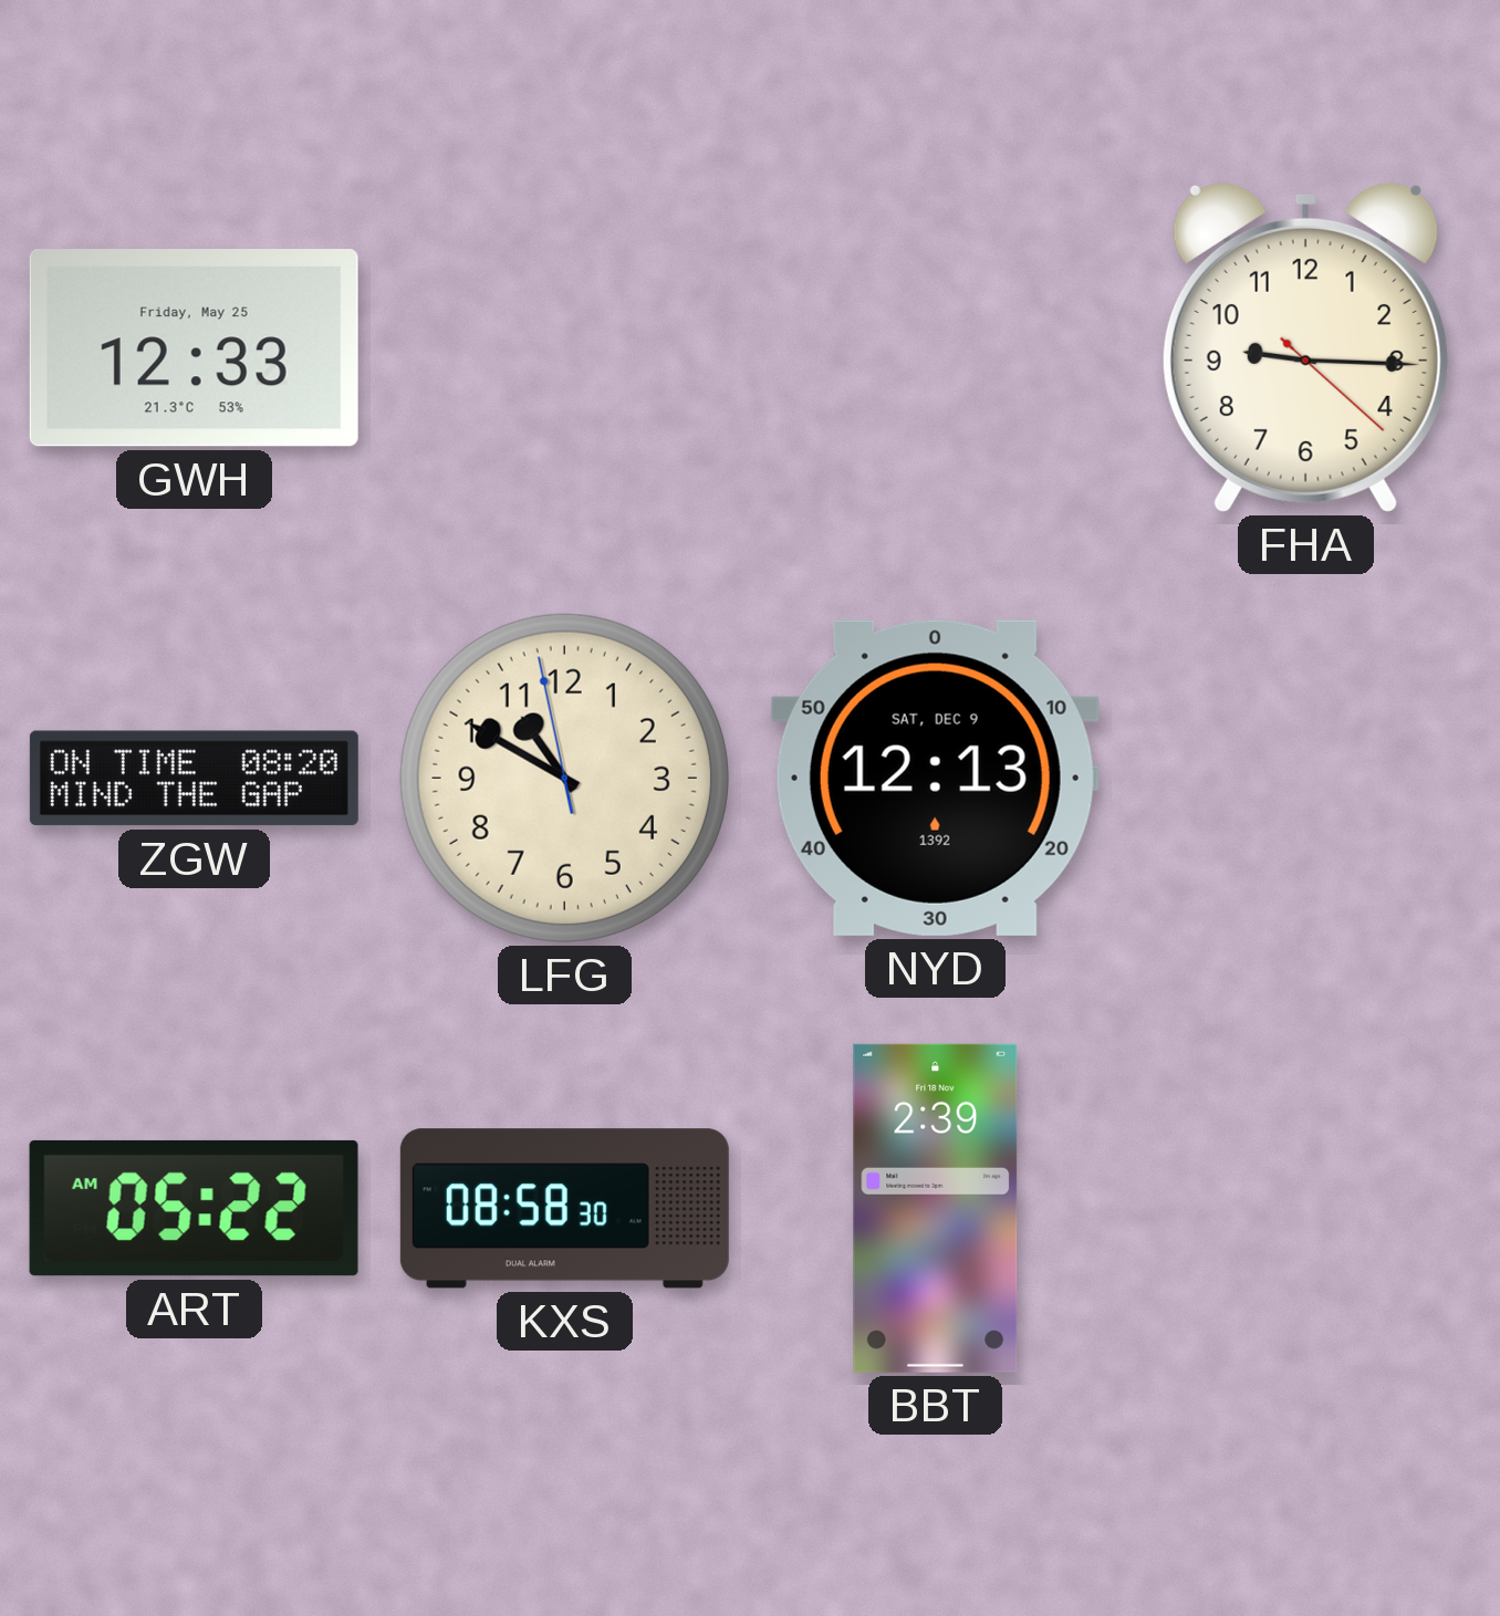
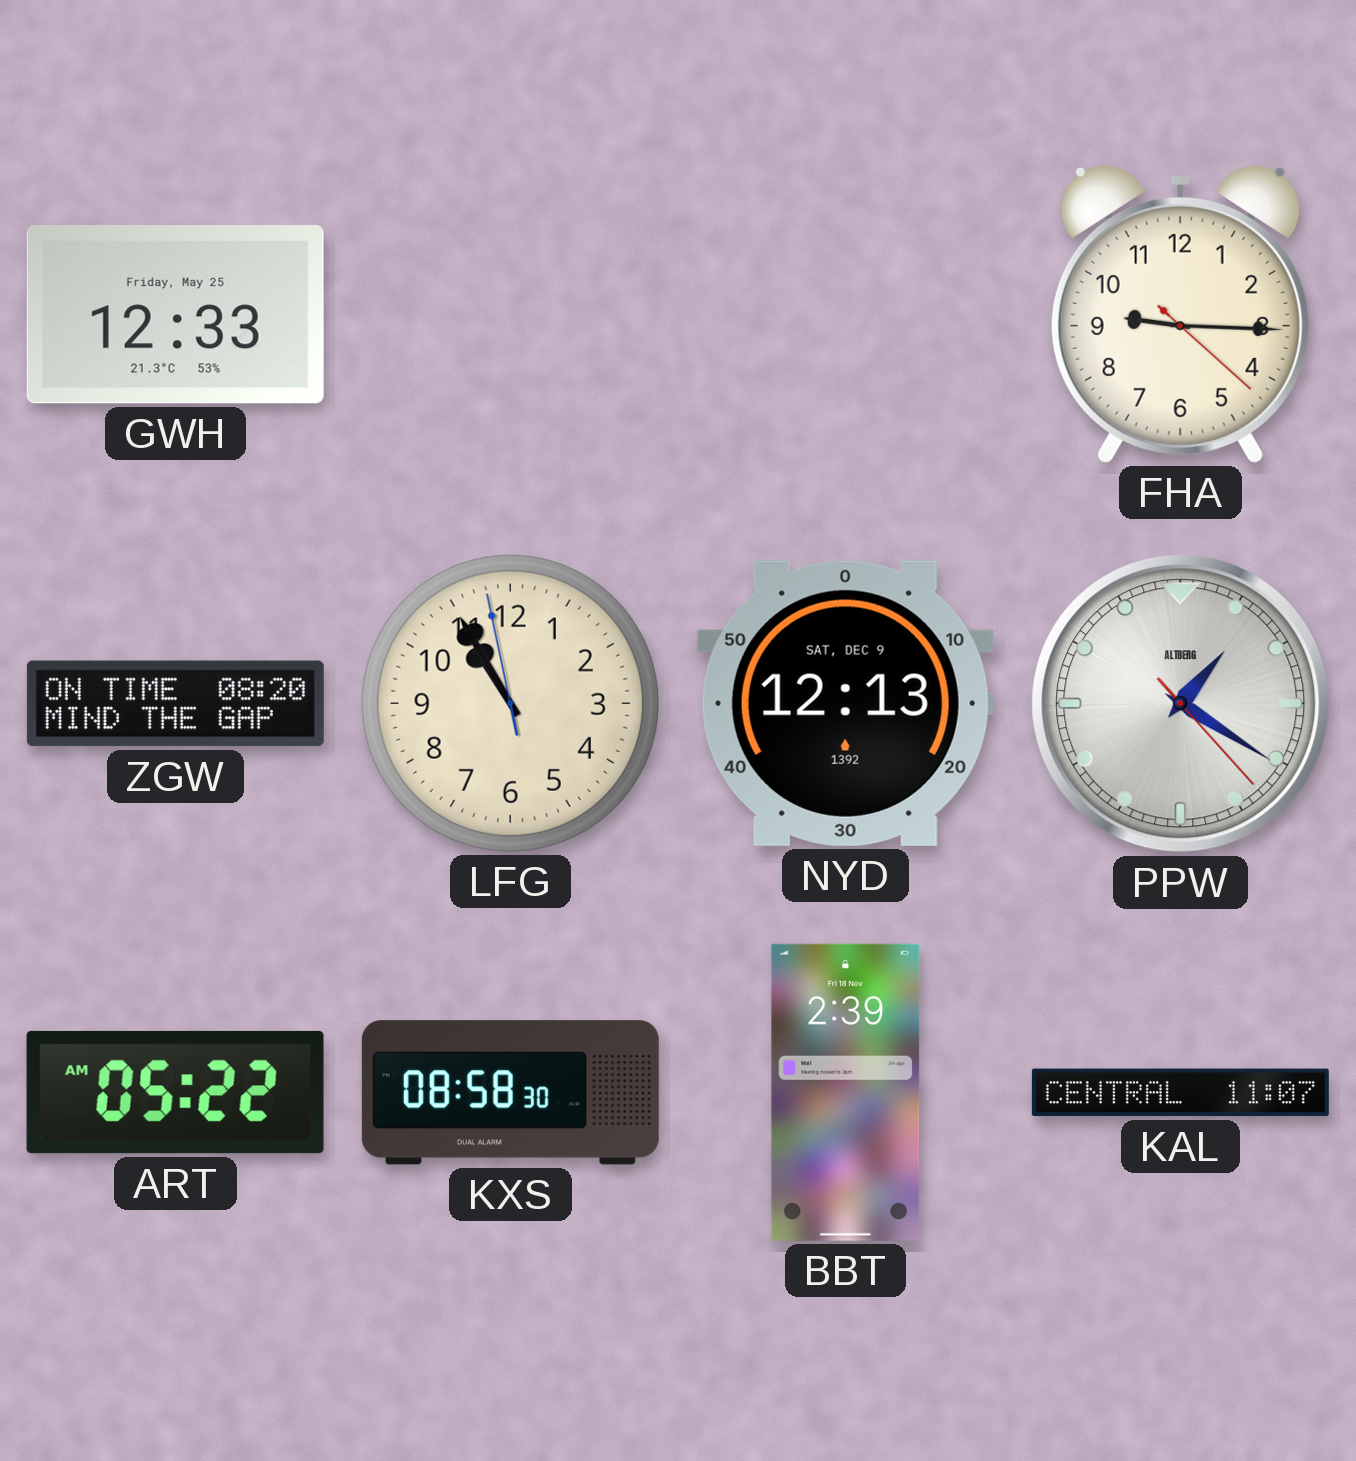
LFG: 10:49 -> 10:54 (510, 703)
PPW: none -> 1:20 (1181, 704)
KAL: none -> 11:07 (1180, 1093)
